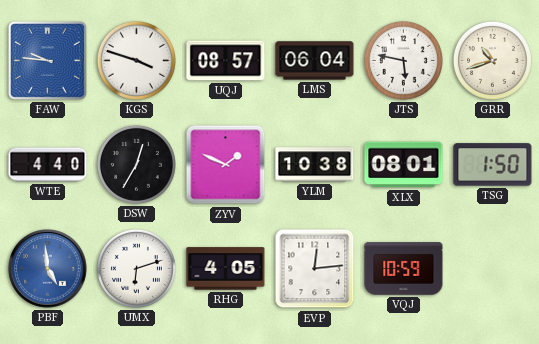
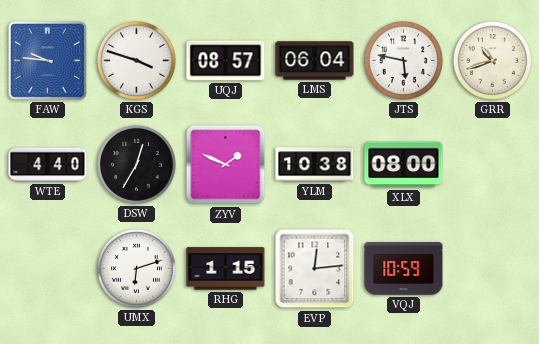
XLX: 08:01 -> 08:00 (404, 165)
TSG: 1:50 -> none (493, 165)
PBF: 4:59 -> none (48, 269)
RHG: 4:05 -> 1:15 (226, 269)
